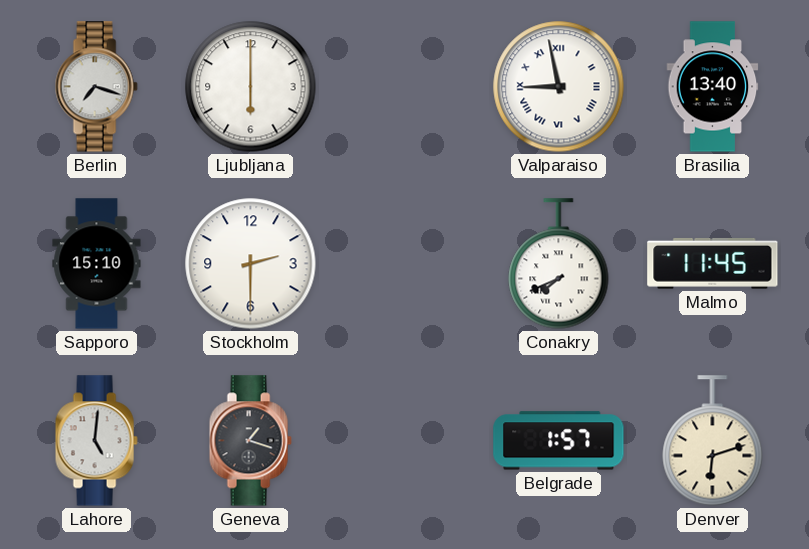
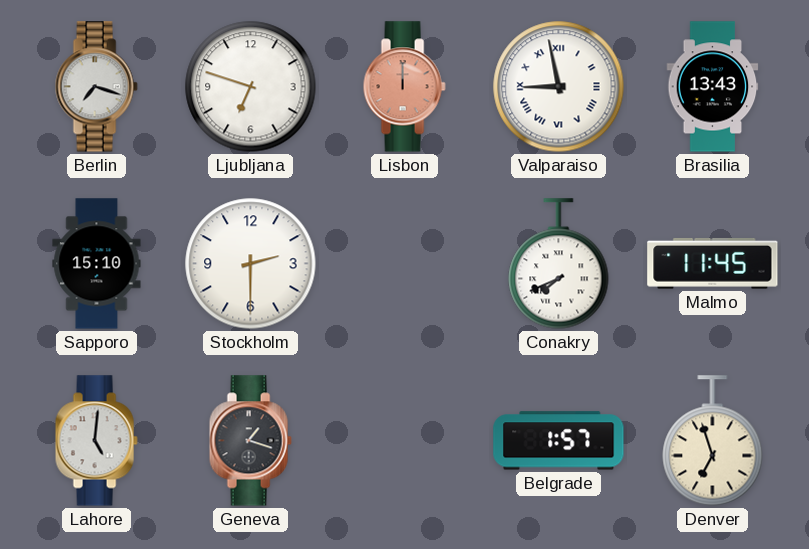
Ljubljana: 6:00 -> 6:48 (251, 87)
Lisbon: none -> 12:00 (404, 87)
Brasilia: 13:40 -> 13:43 (713, 87)
Denver: 6:12 -> 6:57 (713, 441)
